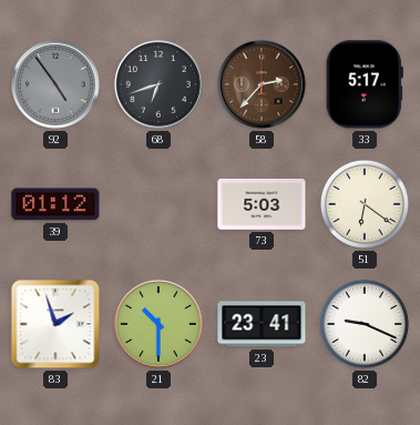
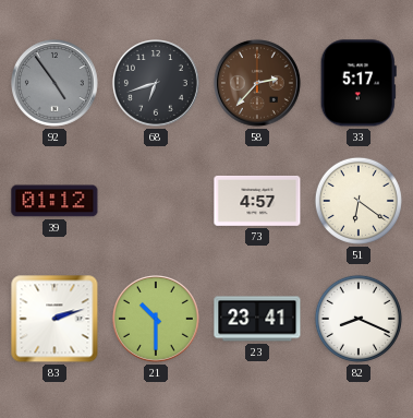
73: 5:03 -> 4:57 (257, 201)
83: 1:57 -> 2:12 (54, 319)
82: 9:19 -> 8:19 (359, 319)
